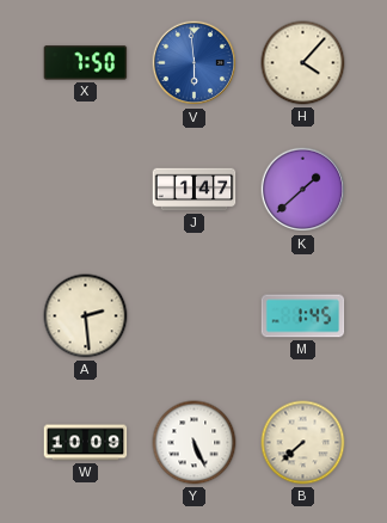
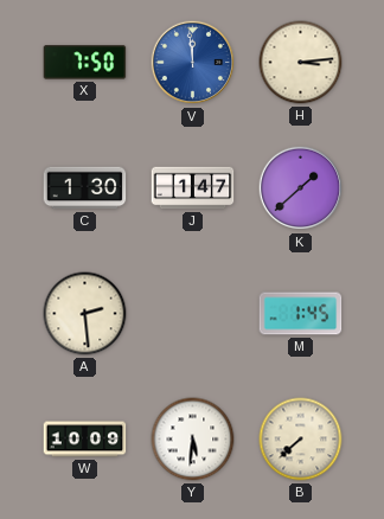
V: 5:59 -> 11:59 (193, 63)
H: 4:07 -> 3:14 (301, 63)
C: none -> 1:30 (85, 188)
Y: 5:26 -> 5:31 (193, 440)
